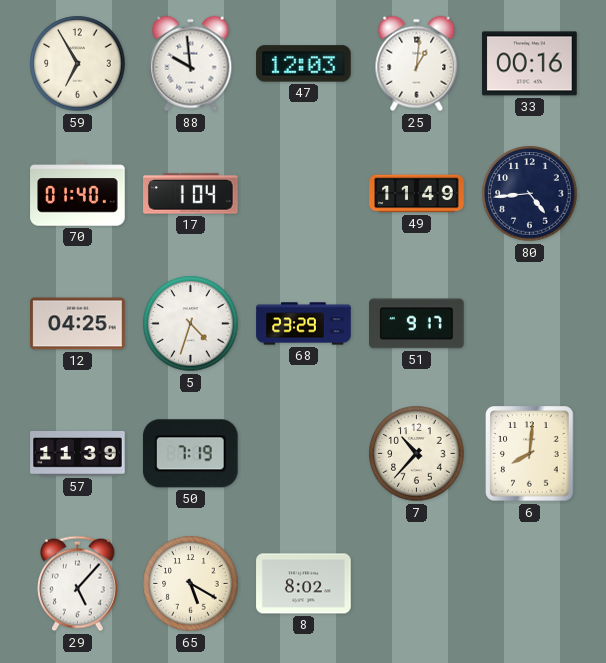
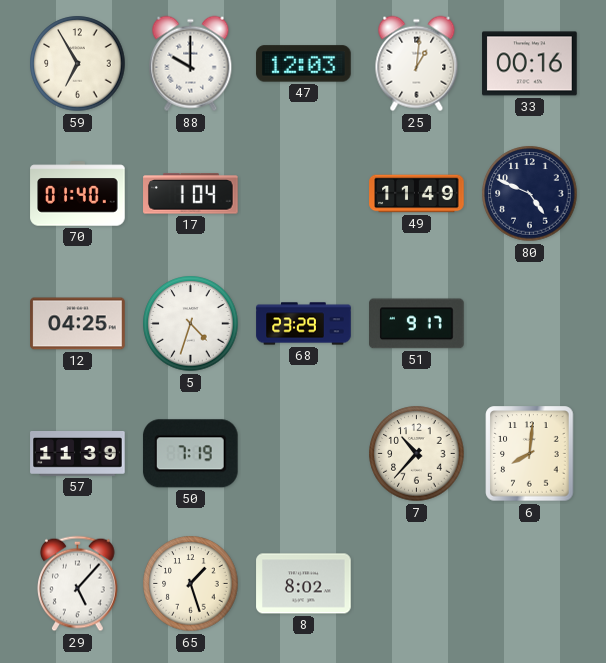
88: 9:59 -> 10:00 (191, 64)
80: 4:44 -> 4:49 (530, 194)
65: 5:20 -> 1:27 (191, 584)
